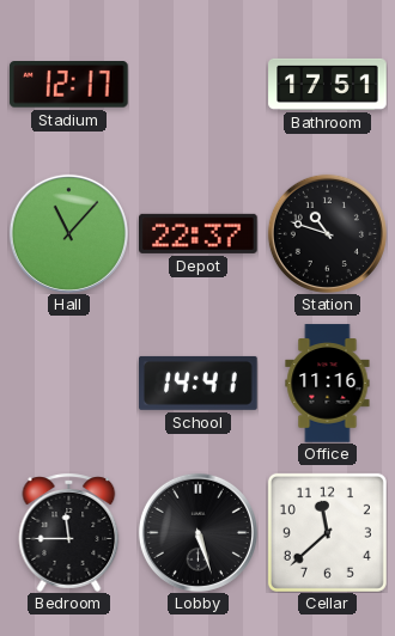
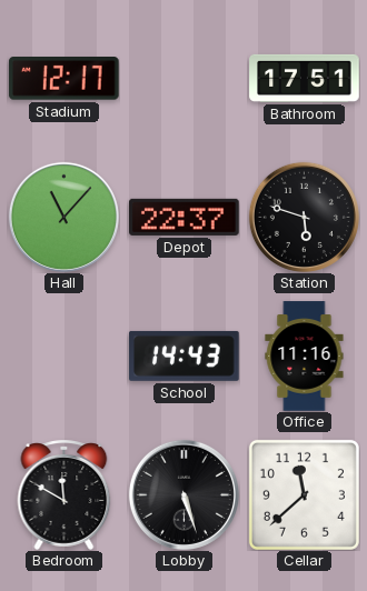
Station: 10:48 -> 5:48 (304, 217)
School: 14:41 -> 14:43 (185, 355)
Bedroom: 11:45 -> 11:50 (65, 494)
